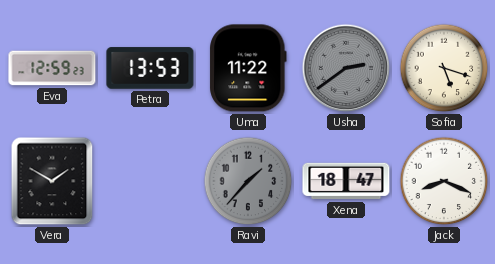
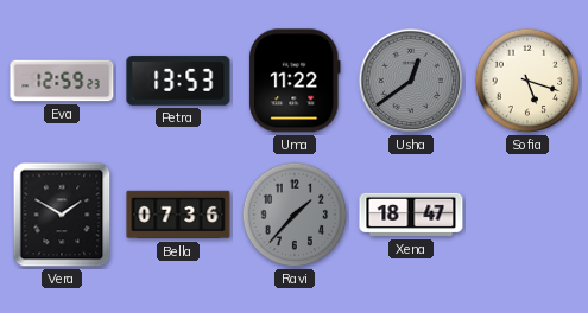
Usha: 2:39 -> 12:39 (411, 81)
Bella: none -> 07:36 (178, 215)
Jack: 8:19 -> none (444, 181)
